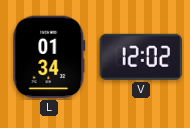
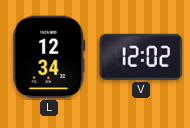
L: 01:34 -> 12:34 (49, 57)
